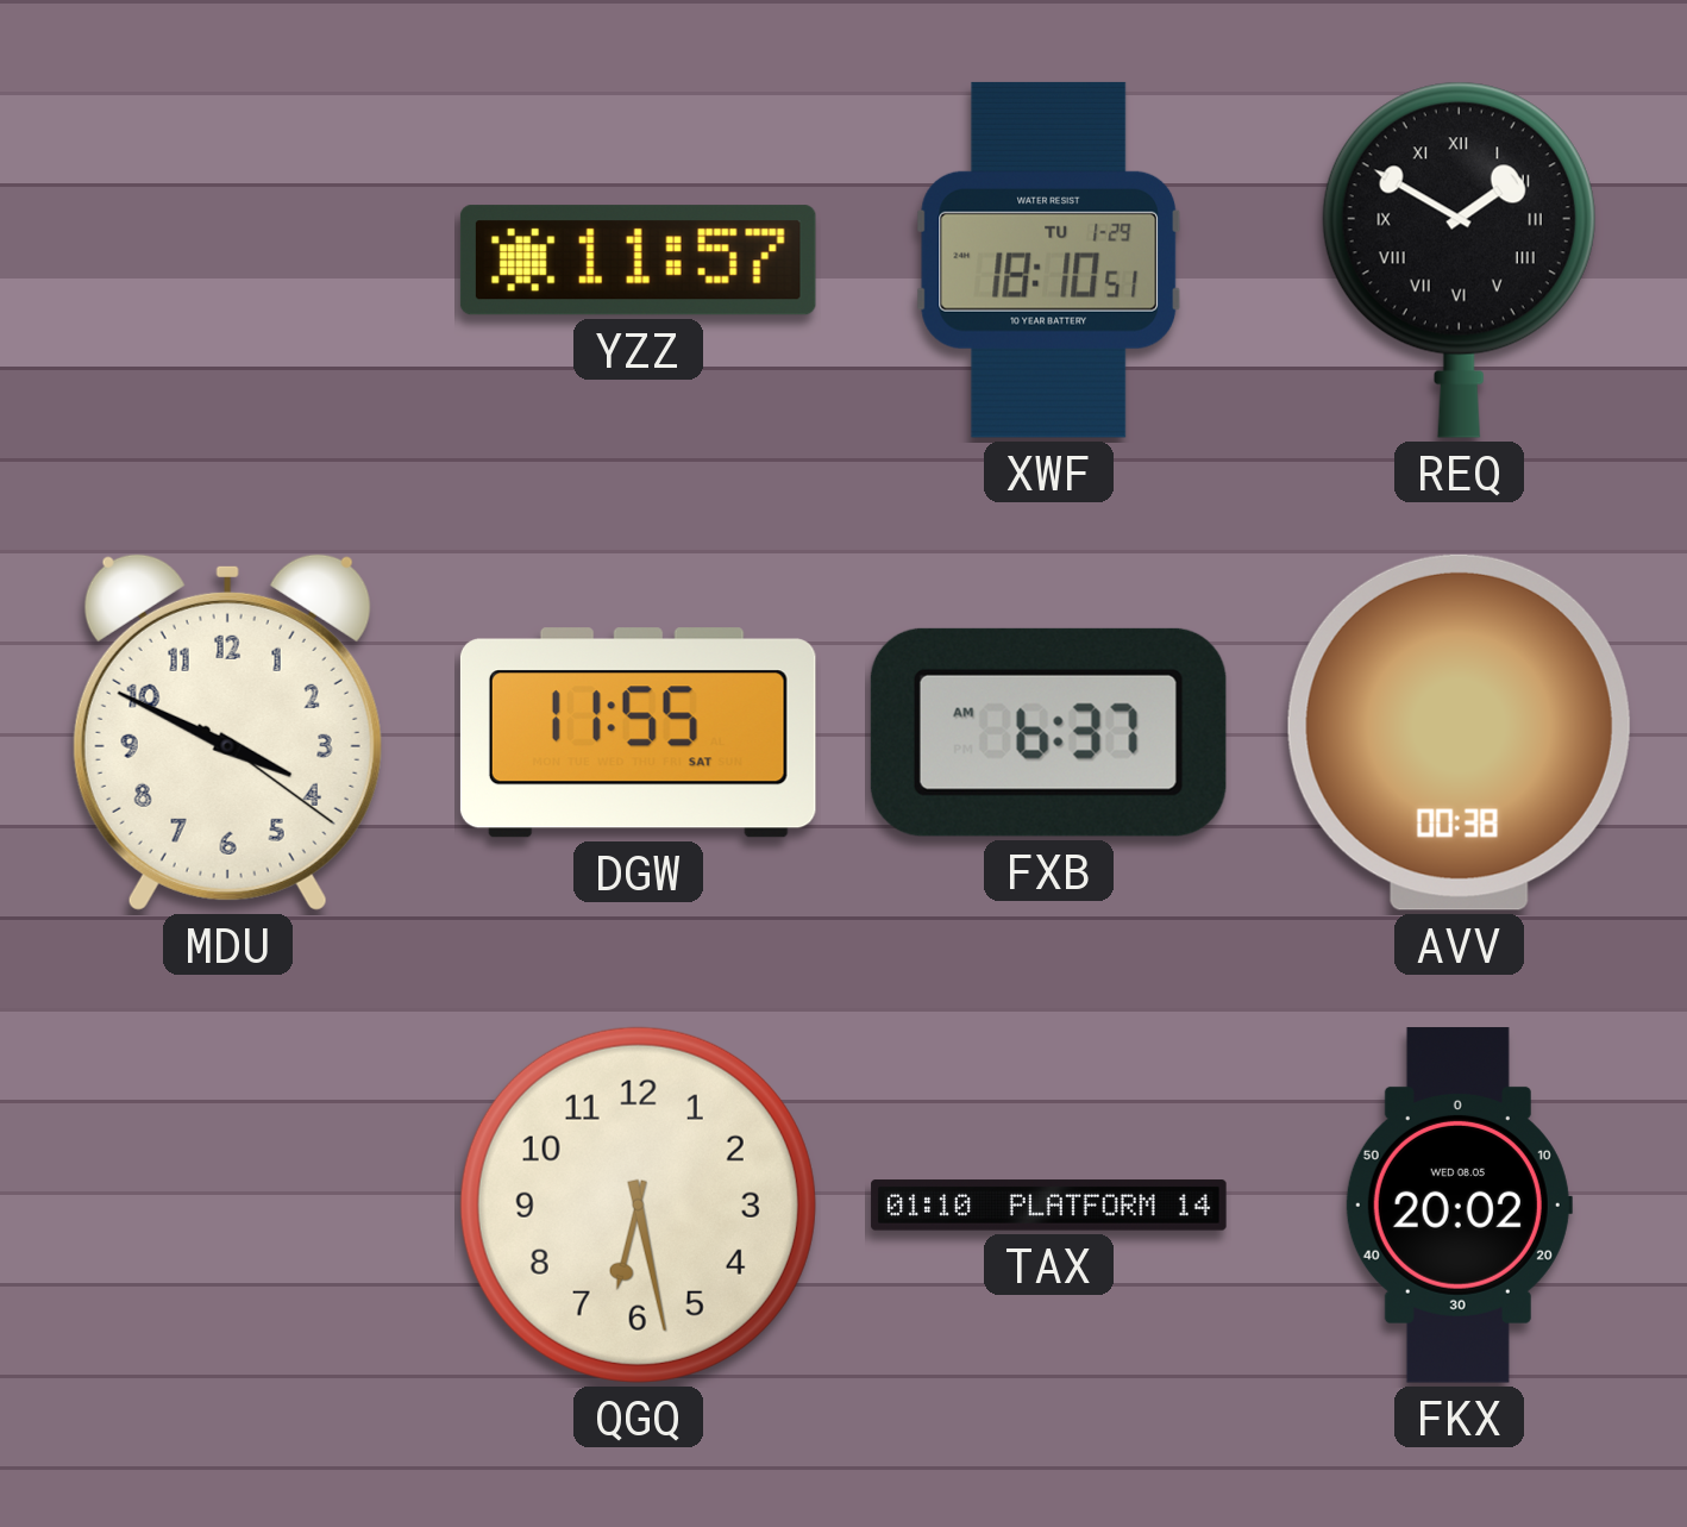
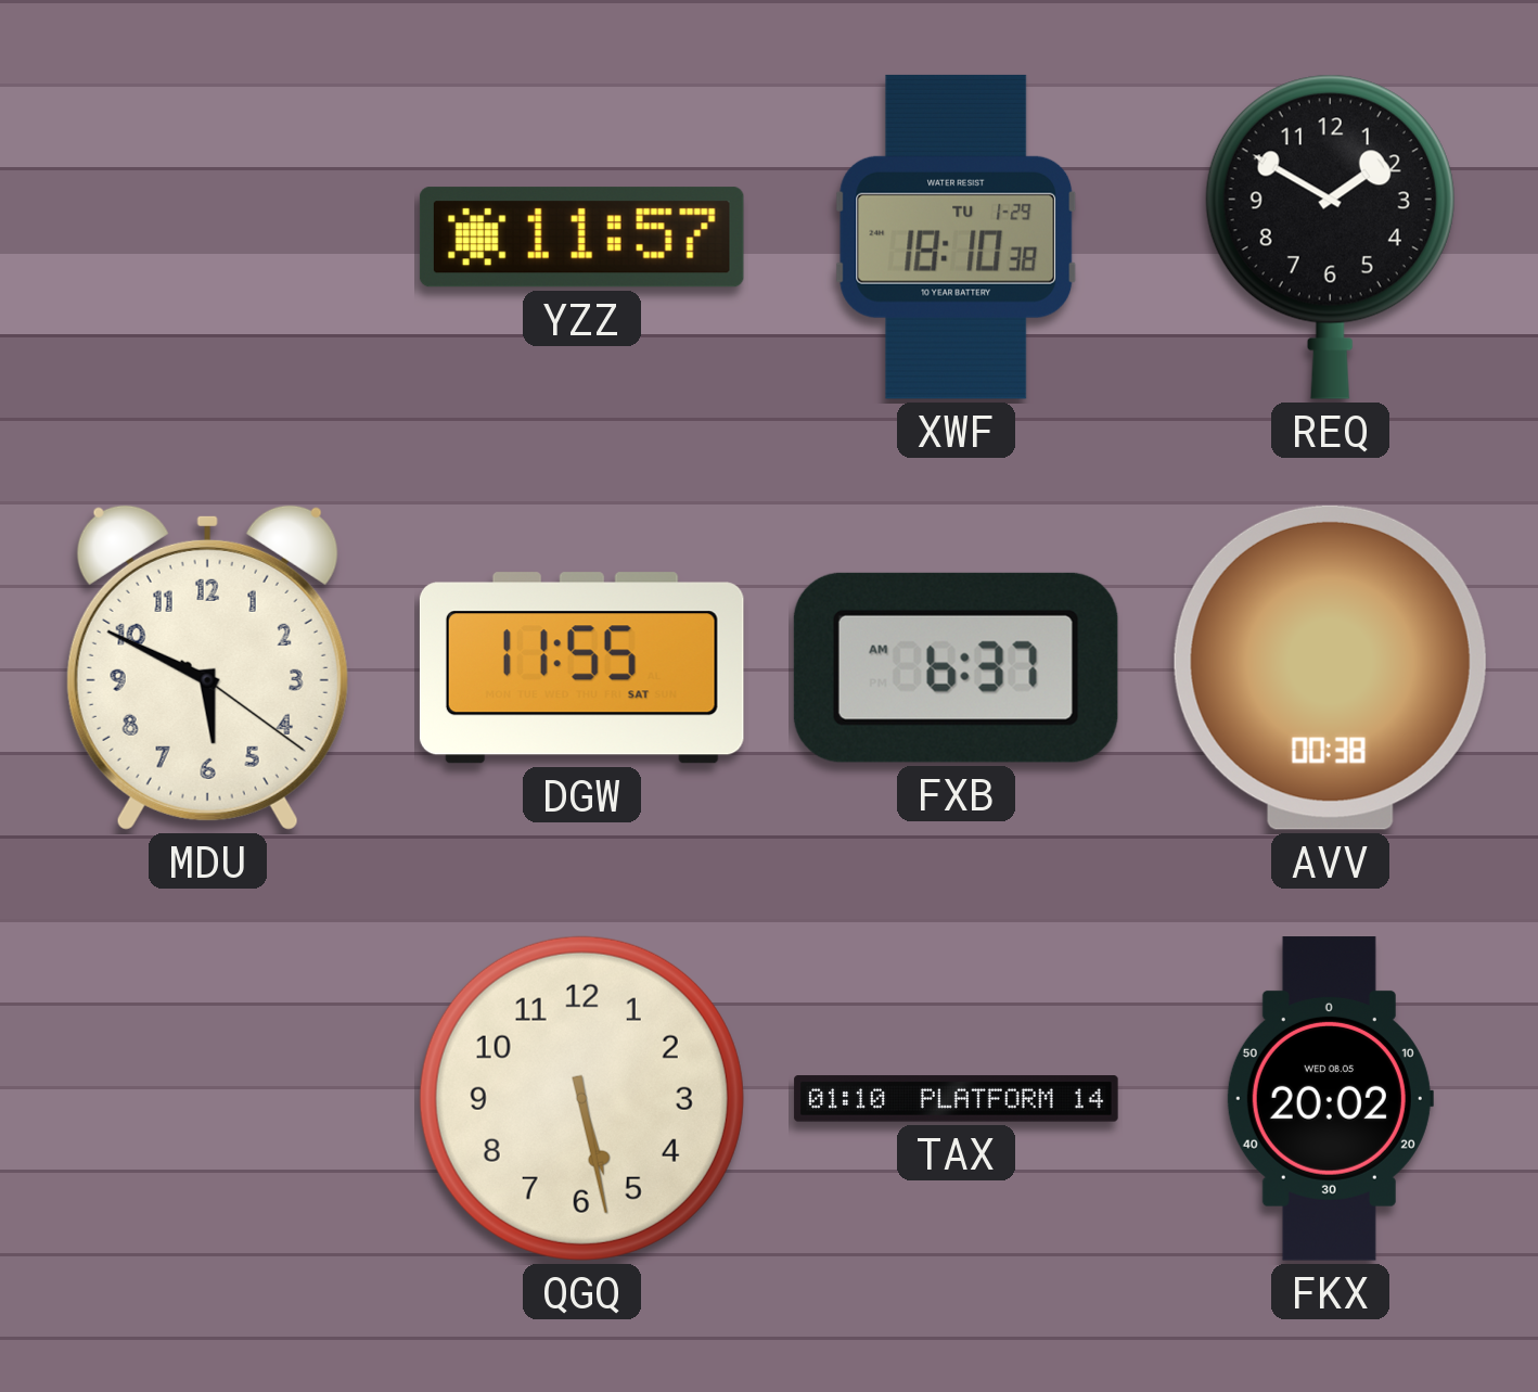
XWF: 18:10:51 -> 18:10:38 (957, 237)
REQ numerals: Roman -> Arabic (1330, 237)
MDU: 3:49 -> 5:49 (207, 667)
QGQ: 6:28 -> 5:28 (581, 1098)
